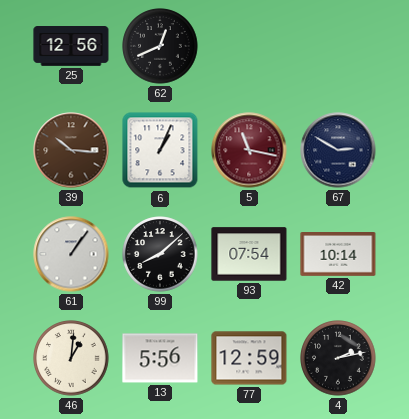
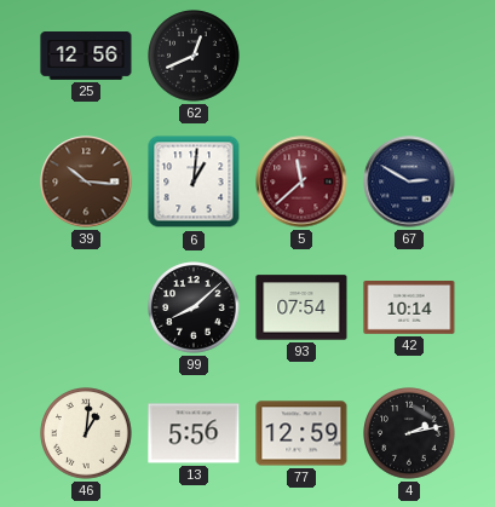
6: 1:04 -> 1:01 (194, 182)
5: 11:17 -> 11:38 (301, 182)
61: 1:06 -> none (71, 254)
